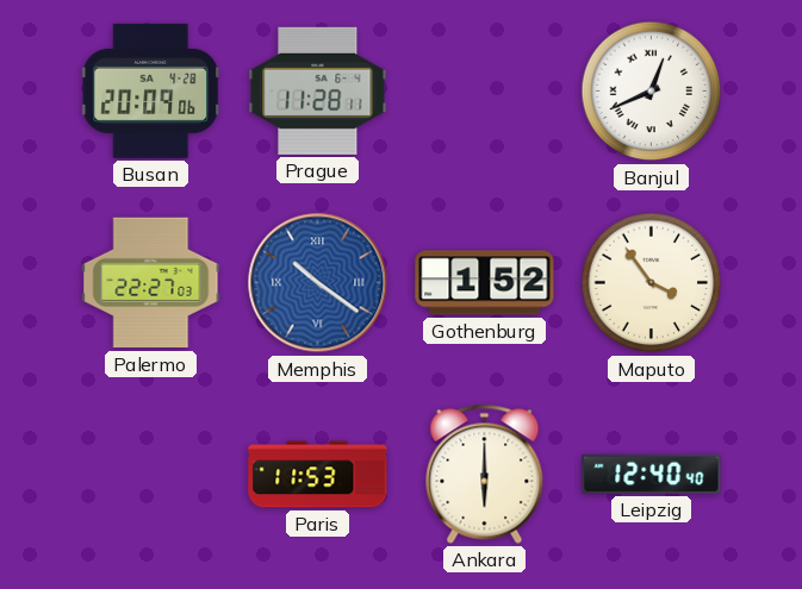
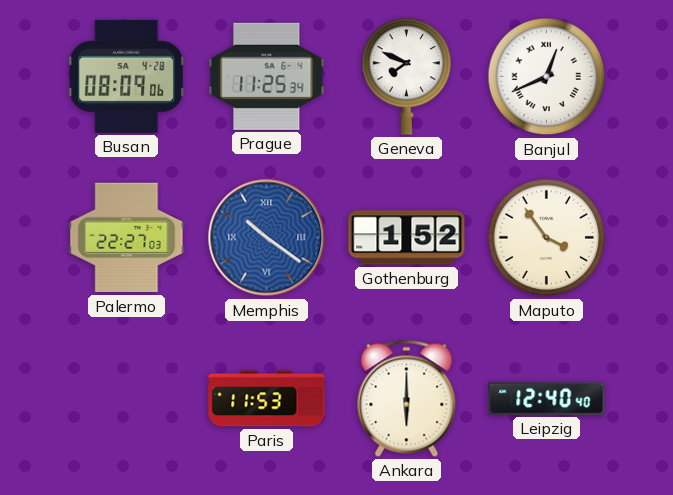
Busan: 20:09 -> 08:09 (127, 76)
Prague: 11:28 -> 11:25 (267, 76)
Geneva: none -> 7:49 (407, 77)
